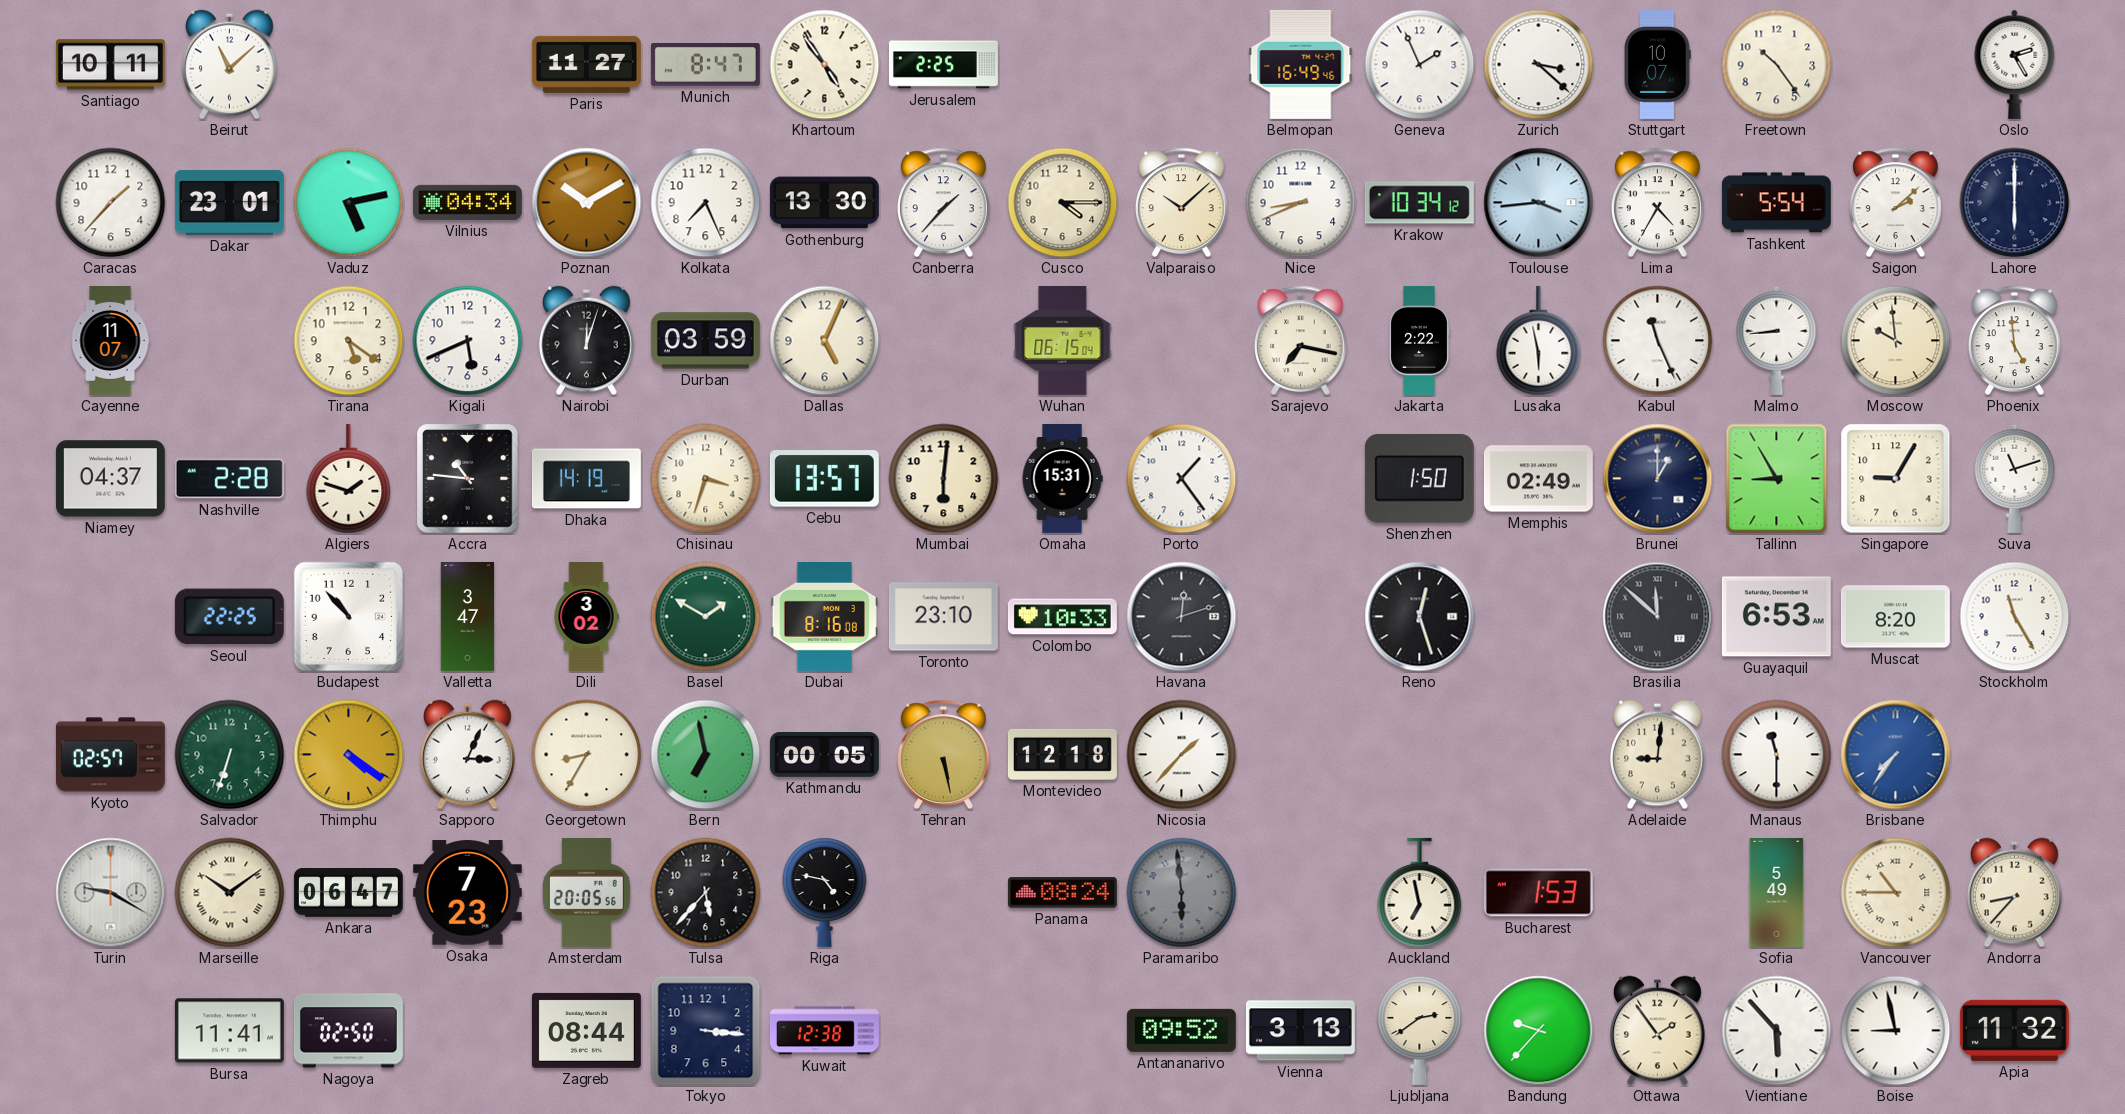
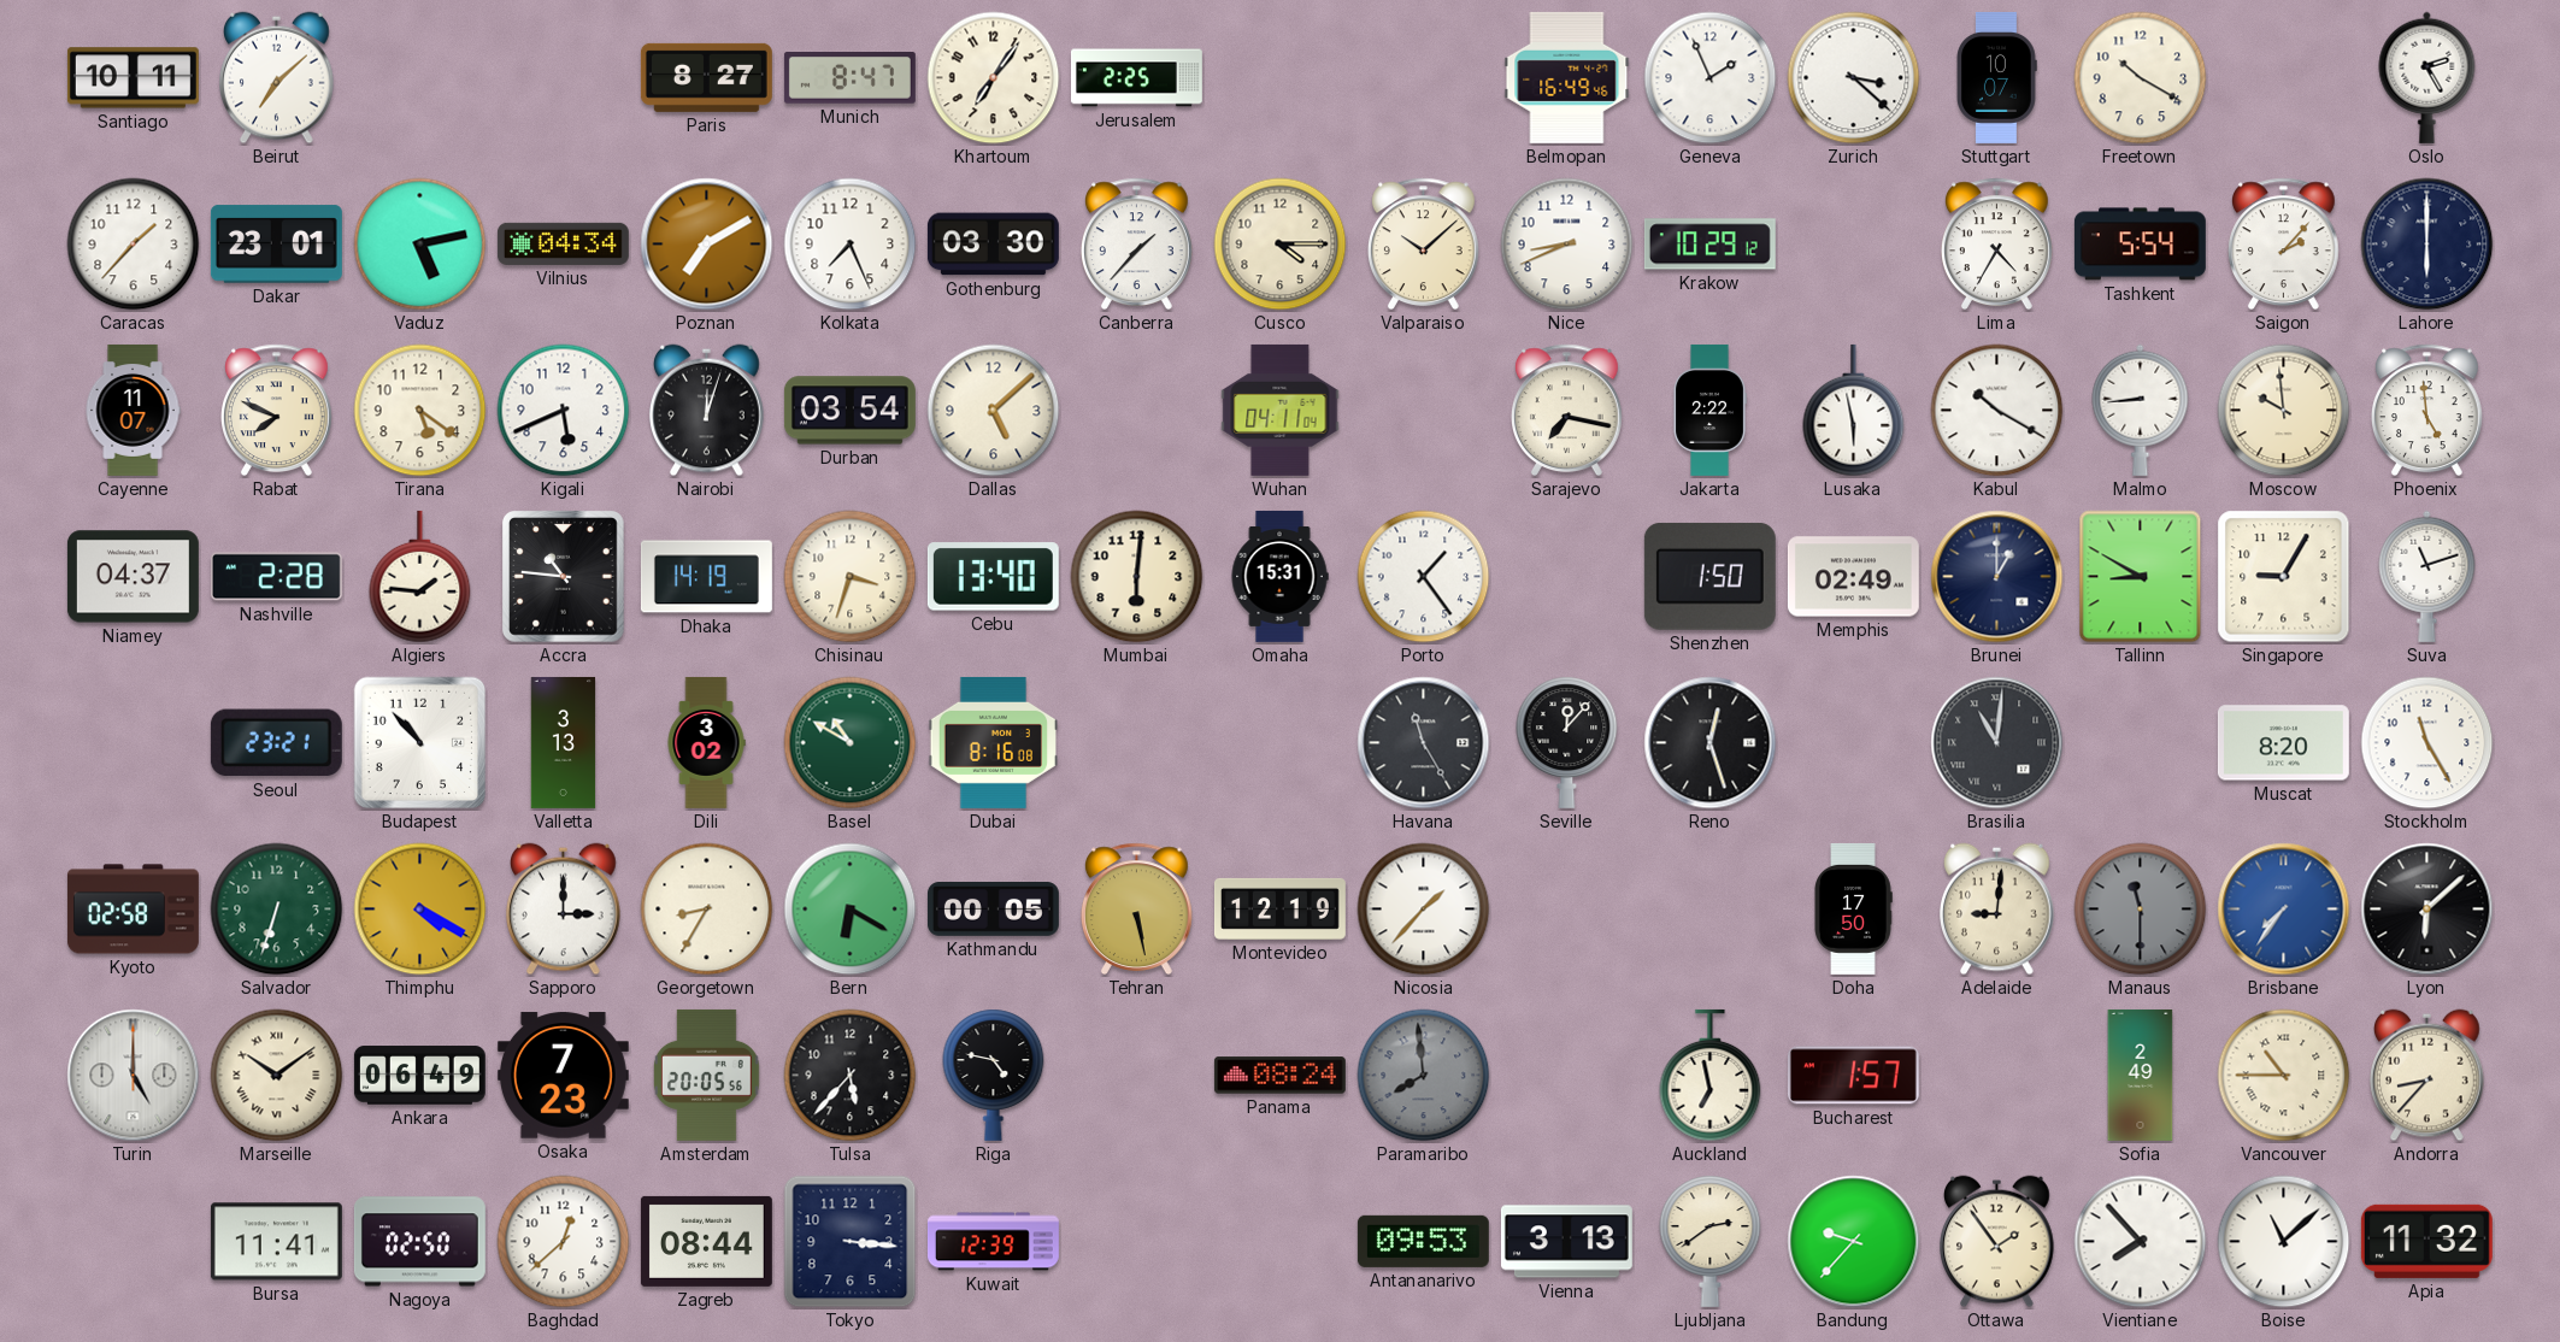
Beirut: 11:08 -> 7:08 (277, 78)
Paris: 11:27 -> 8:27 (706, 77)
Khartoum: 4:54 -> 7:06 (994, 78)
Freetown: 10:24 -> 10:20 (2141, 78)
Poznan: 10:10 -> 7:10 (707, 245)
Gothenburg: 13:30 -> 03:30 (993, 245)
Krakow: 10:34 -> 10:29 (1709, 245)
Toulouse: 3:44 -> none (1539, 203)
Saigon: 2:08 -> 2:07 (2283, 243)
Rabat: none -> 7:49 (276, 410)
Durban: 03:59 -> 03:54 (849, 411)
Dallas: 5:04 -> 5:08 (994, 411)
Wuhan: 06:15 -> 04:11 (1281, 410)
Kabul: 11:26 -> 10:20 (1997, 411)
Algiers: 1:48 -> 1:46 (420, 577)
Cebu: 13:57 -> 13:40 (993, 577)
Tallinn: 8:55 -> 8:50 (2141, 577)
Seoul: 22:25 -> 23:21 (276, 743)
Valletta: 3:47 -> 3:13 (564, 742)
Basel: 1:50 -> 10:50 (851, 743)
Toronto: 23:10 -> none (943, 617)
Colombo: 10:33 -> none (1062, 617)
Havana: 12:12 -> 11:25 (1424, 743)
Seville: none -> 12:07 (1567, 742)
Brasilia: 11:52 -> 11:01 (1997, 743)
Guayaquil: 6:53 -> none (1776, 617)
Kyoto: 02:57 -> 02:58 (133, 910)
Thimphu: 4:21 -> 4:20 (420, 910)
Sapporo: 3:04 -> 3:00 (564, 910)
Bern: 6:58 -> 6:20 (851, 910)
Montevideo: 12:18 -> 12:19 (1279, 908)
Doha: none -> 17:50 (1853, 908)
Manaus dial: white -> grey (2141, 910)
Lyon: none -> 6:08 (2427, 910)
Turin: 9:20 -> 5:00 (134, 1076)
Ankara: 06:47 -> 06:49 (419, 1076)
Paramaribo: 5:59 -> 7:59 (1424, 1076)
Bucharest: 1:53 -> 1:57 (1853, 1076)
Sofia: 5:49 -> 2:49 (2141, 1075)
Baghdad: none -> 12:38 (564, 1242)
Kuwait: 12:38 -> 12:39 (993, 1242)
Antananarivo: 09:52 -> 09:53 (1423, 1241)
Vientiane: 5:53 -> 7:53 (2141, 1242)
Boise: 8:58 -> 11:08 (2284, 1242)
